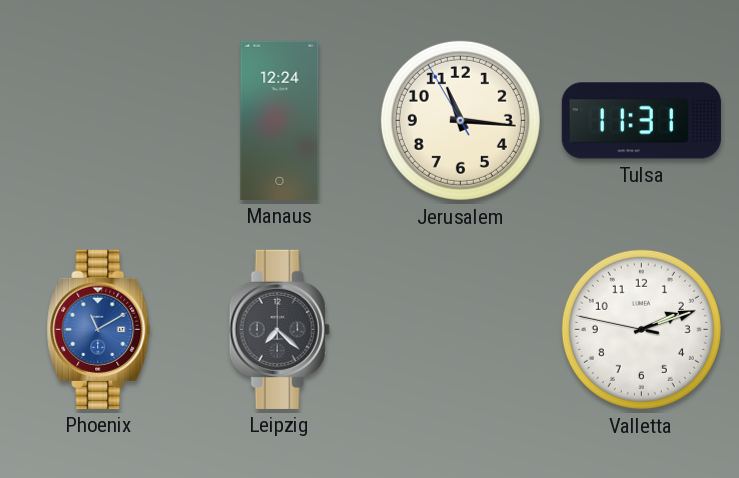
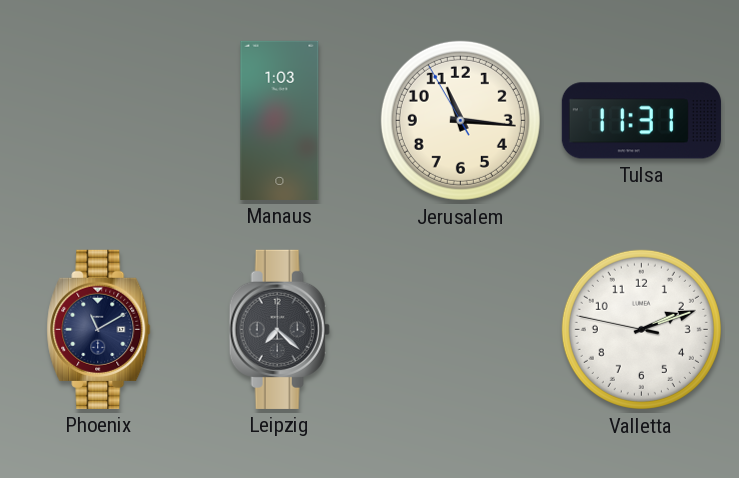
Manaus: 12:24 -> 1:03 (280, 120)
Phoenix dial: blue -> navy (99, 329)
